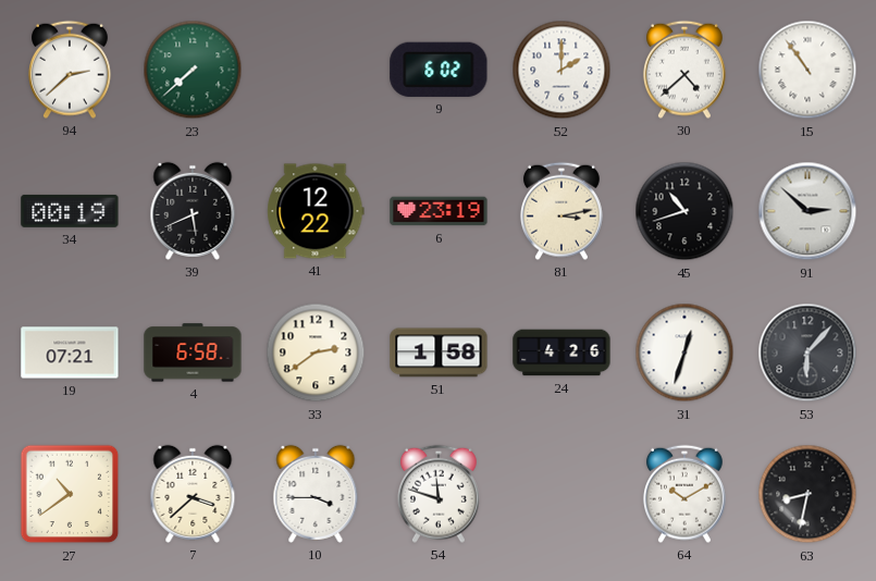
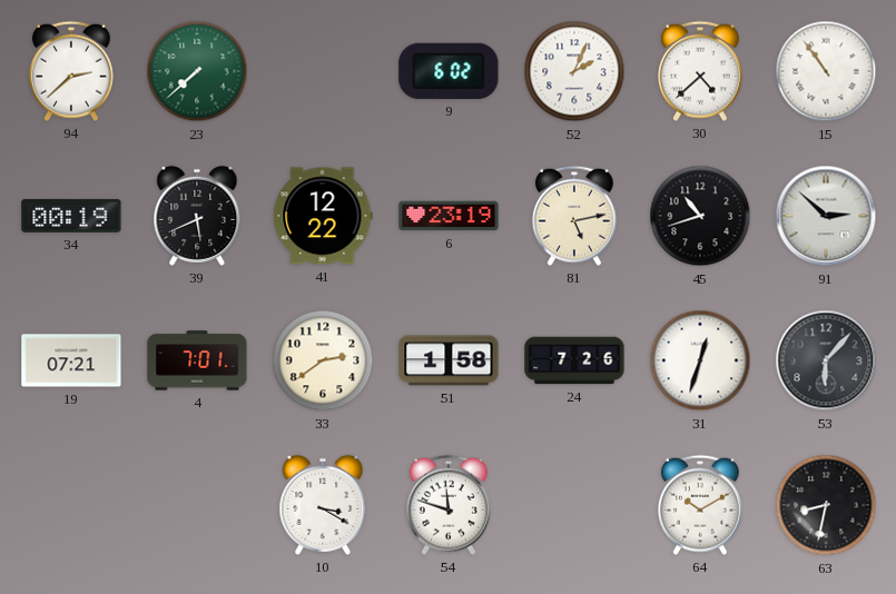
52: 2:00 -> 2:04 (574, 71)
81: 3:13 -> 5:13 (574, 216)
4: 6:58 -> 7:01 (197, 360)
24: 4:26 -> 7:26 (574, 360)
27: 10:39 -> none (70, 494)
7: 3:38 -> none (193, 494)
10: 3:45 -> 3:20 (323, 505)
